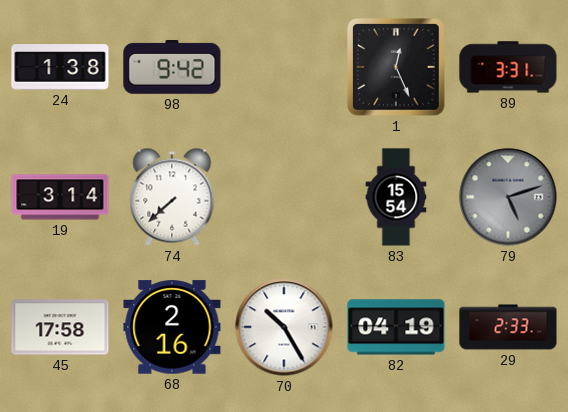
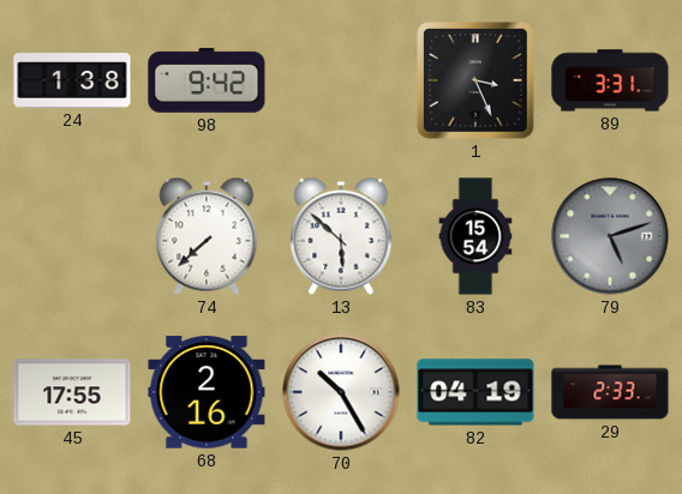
1: 12:26 -> 3:26 (475, 80)
19: 3:14 -> none (60, 197)
13: none -> 5:52 (341, 236)
45: 17:58 -> 17:55 (72, 392)
